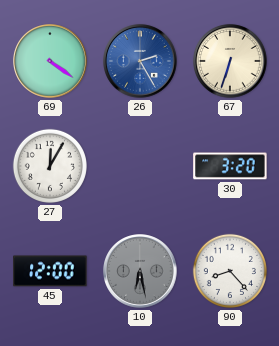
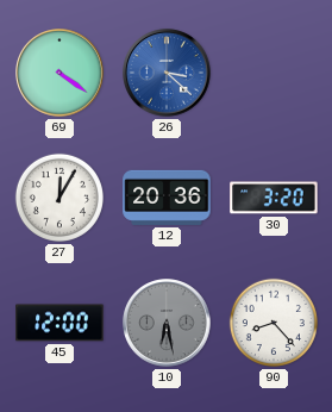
26: 2:25 -> 3:22 (167, 73)
67: 6:33 -> none (230, 61)
12: none -> 20:36 (167, 198)
